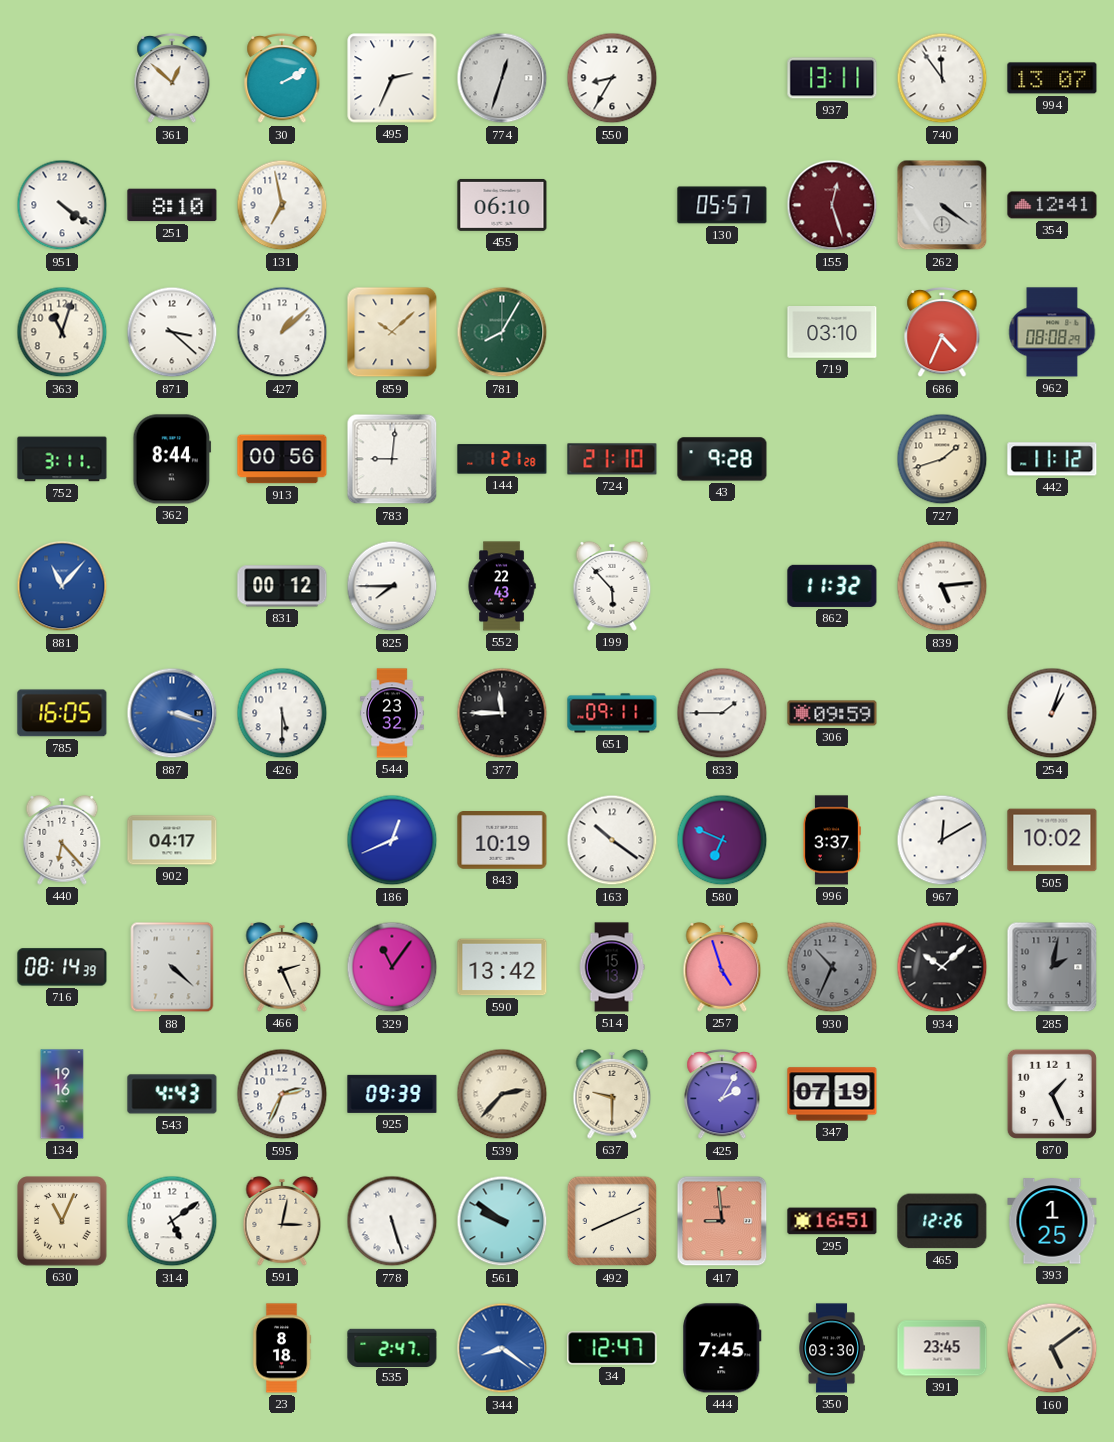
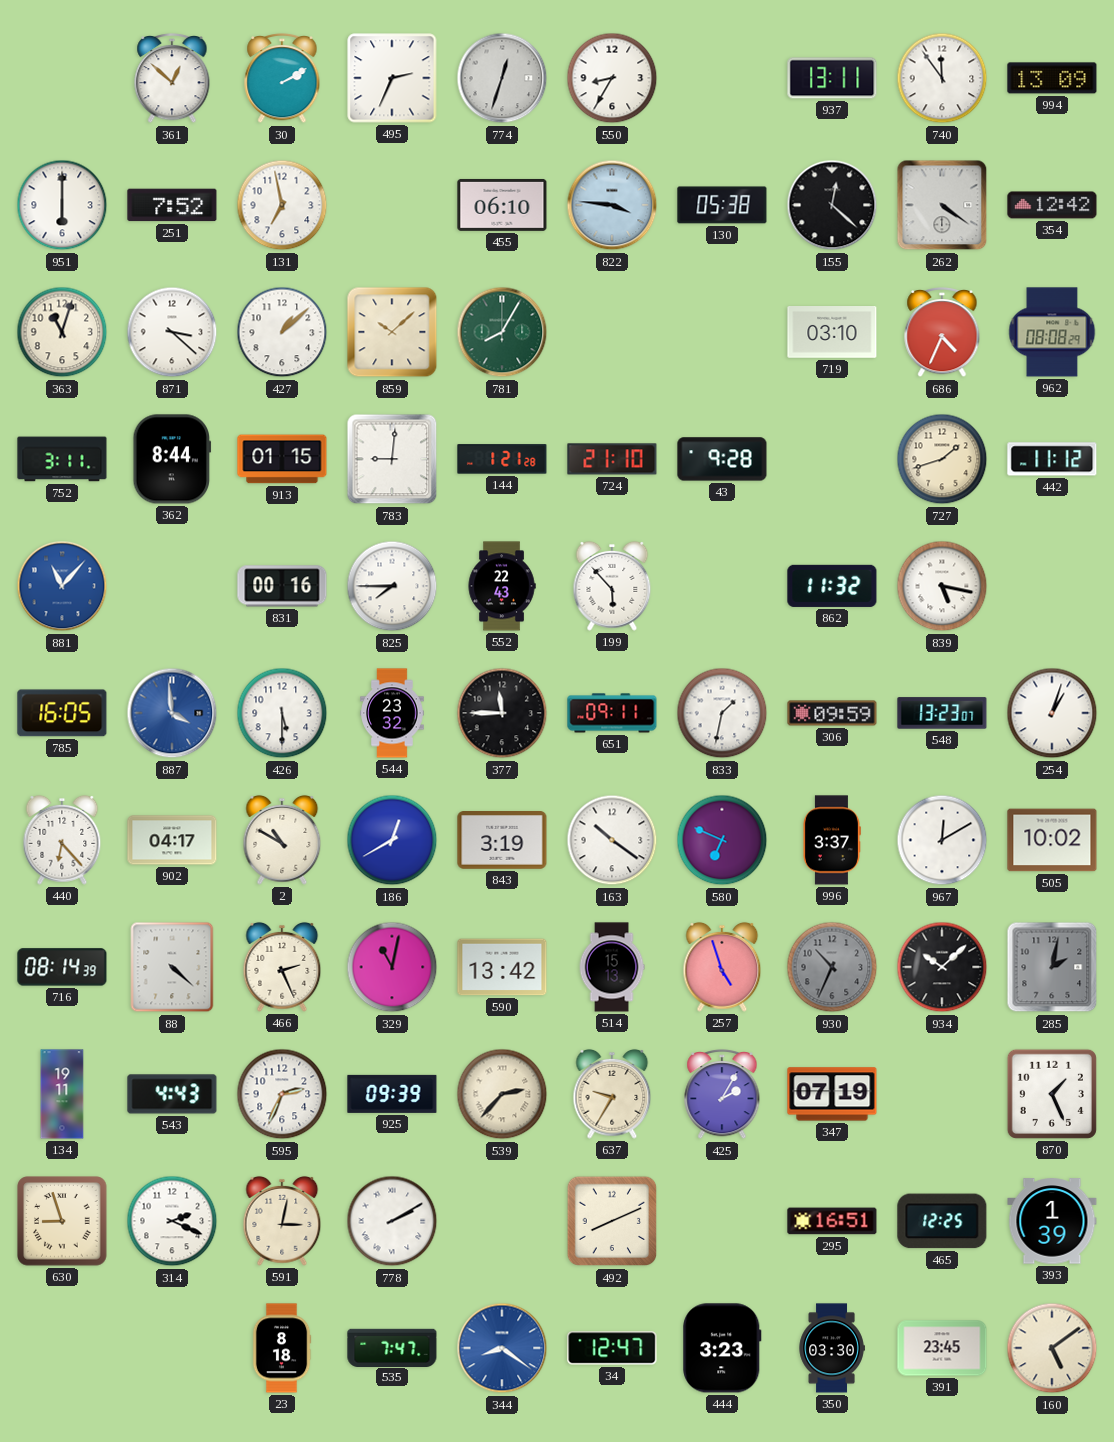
994: 13:07 -> 13:09 (1052, 78)
951: 4:21 -> 6:00 (62, 205)
251: 8:10 -> 7:52 (172, 205)
822: none -> 3:46 (612, 205)
130: 05:57 -> 05:38 (722, 205)
155: 12:27 -> 12:22 (832, 205)
155 dial: burgundy -> black (832, 205)
354: 12:41 -> 12:42 (1052, 205)
913: 00:56 -> 01:15 (282, 459)
831: 00:12 -> 00:16 (282, 586)
839: 5:14 -> 5:17 (942, 586)
887: 3:18 -> 3:59 (172, 713)
833: 1:45 -> 1:32 (722, 713)
548: none -> 13:23 (942, 713)
2: none -> 10:50 (282, 840)
186: 12:41 -> 12:40 (392, 840)
843: 10:19 -> 3:19 (502, 840)
329: 11:06 -> 11:02 (392, 967)
134: 19:16 -> 19:11 (62, 1094)
637: 9:30 -> 9:35 (612, 1094)
630: 11:04 -> 8:57 (62, 1221)
314: 5:09 -> 2:19 (172, 1221)
778: 5:27 -> 2:10 (392, 1221)
561: 9:51 -> none (502, 1221)
417: 8:59 -> none (722, 1221)
465: 12:26 -> 12:25 (942, 1221)
393: 1:25 -> 1:39 (1052, 1221)
535: 2:47 -> 7:47 (392, 1347)
444: 7:45 -> 3:23 (722, 1348)
